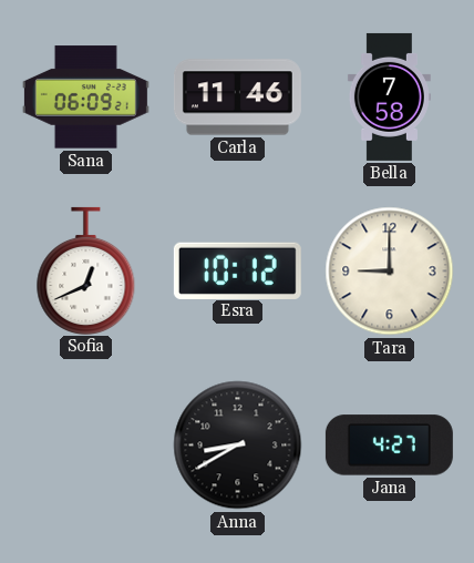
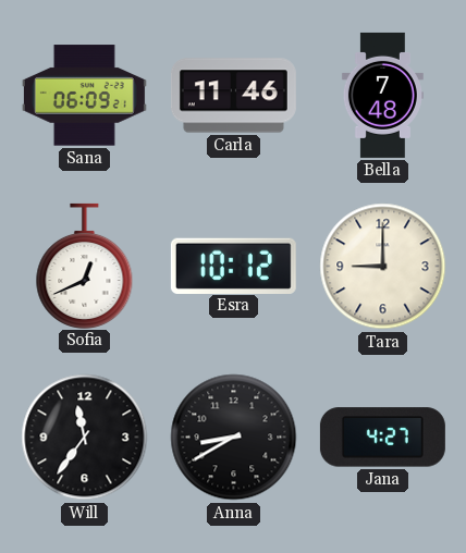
Bella: 7:58 -> 7:48 (382, 95)
Will: none -> 11:36 (85, 438)
